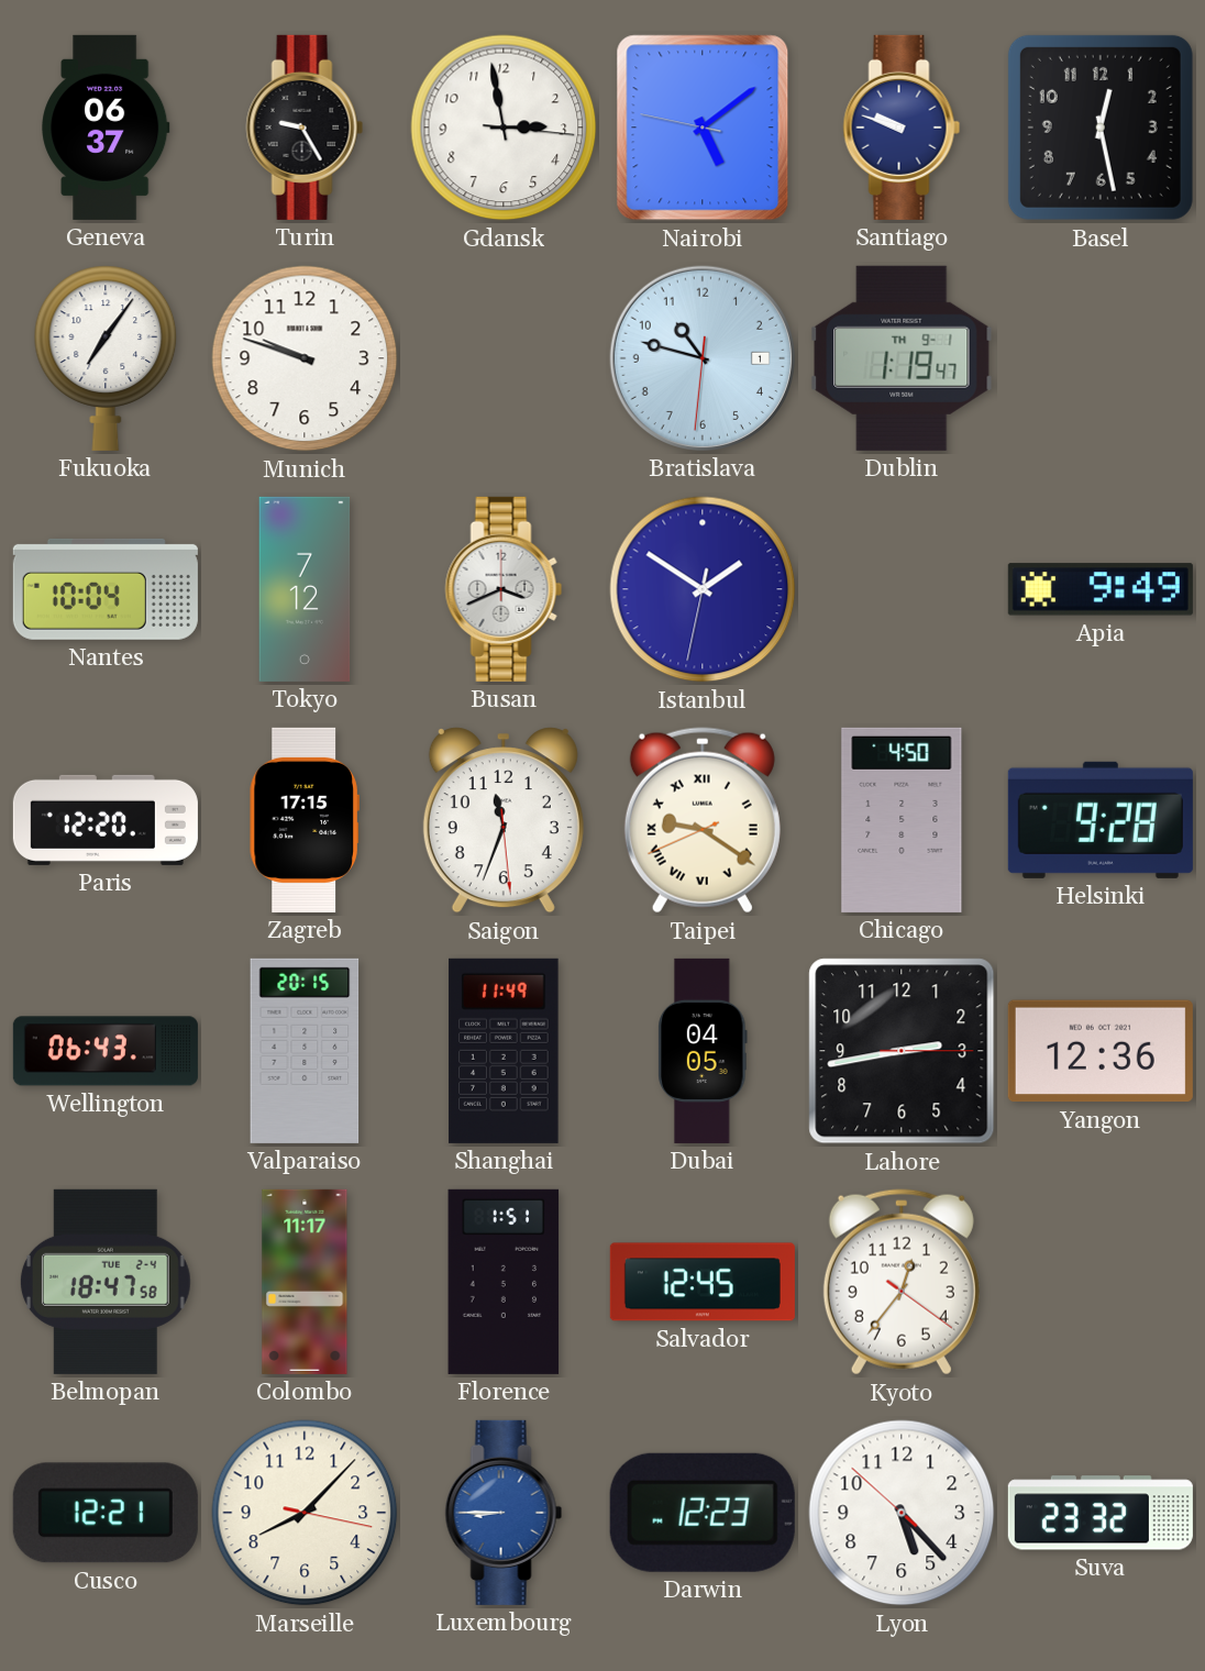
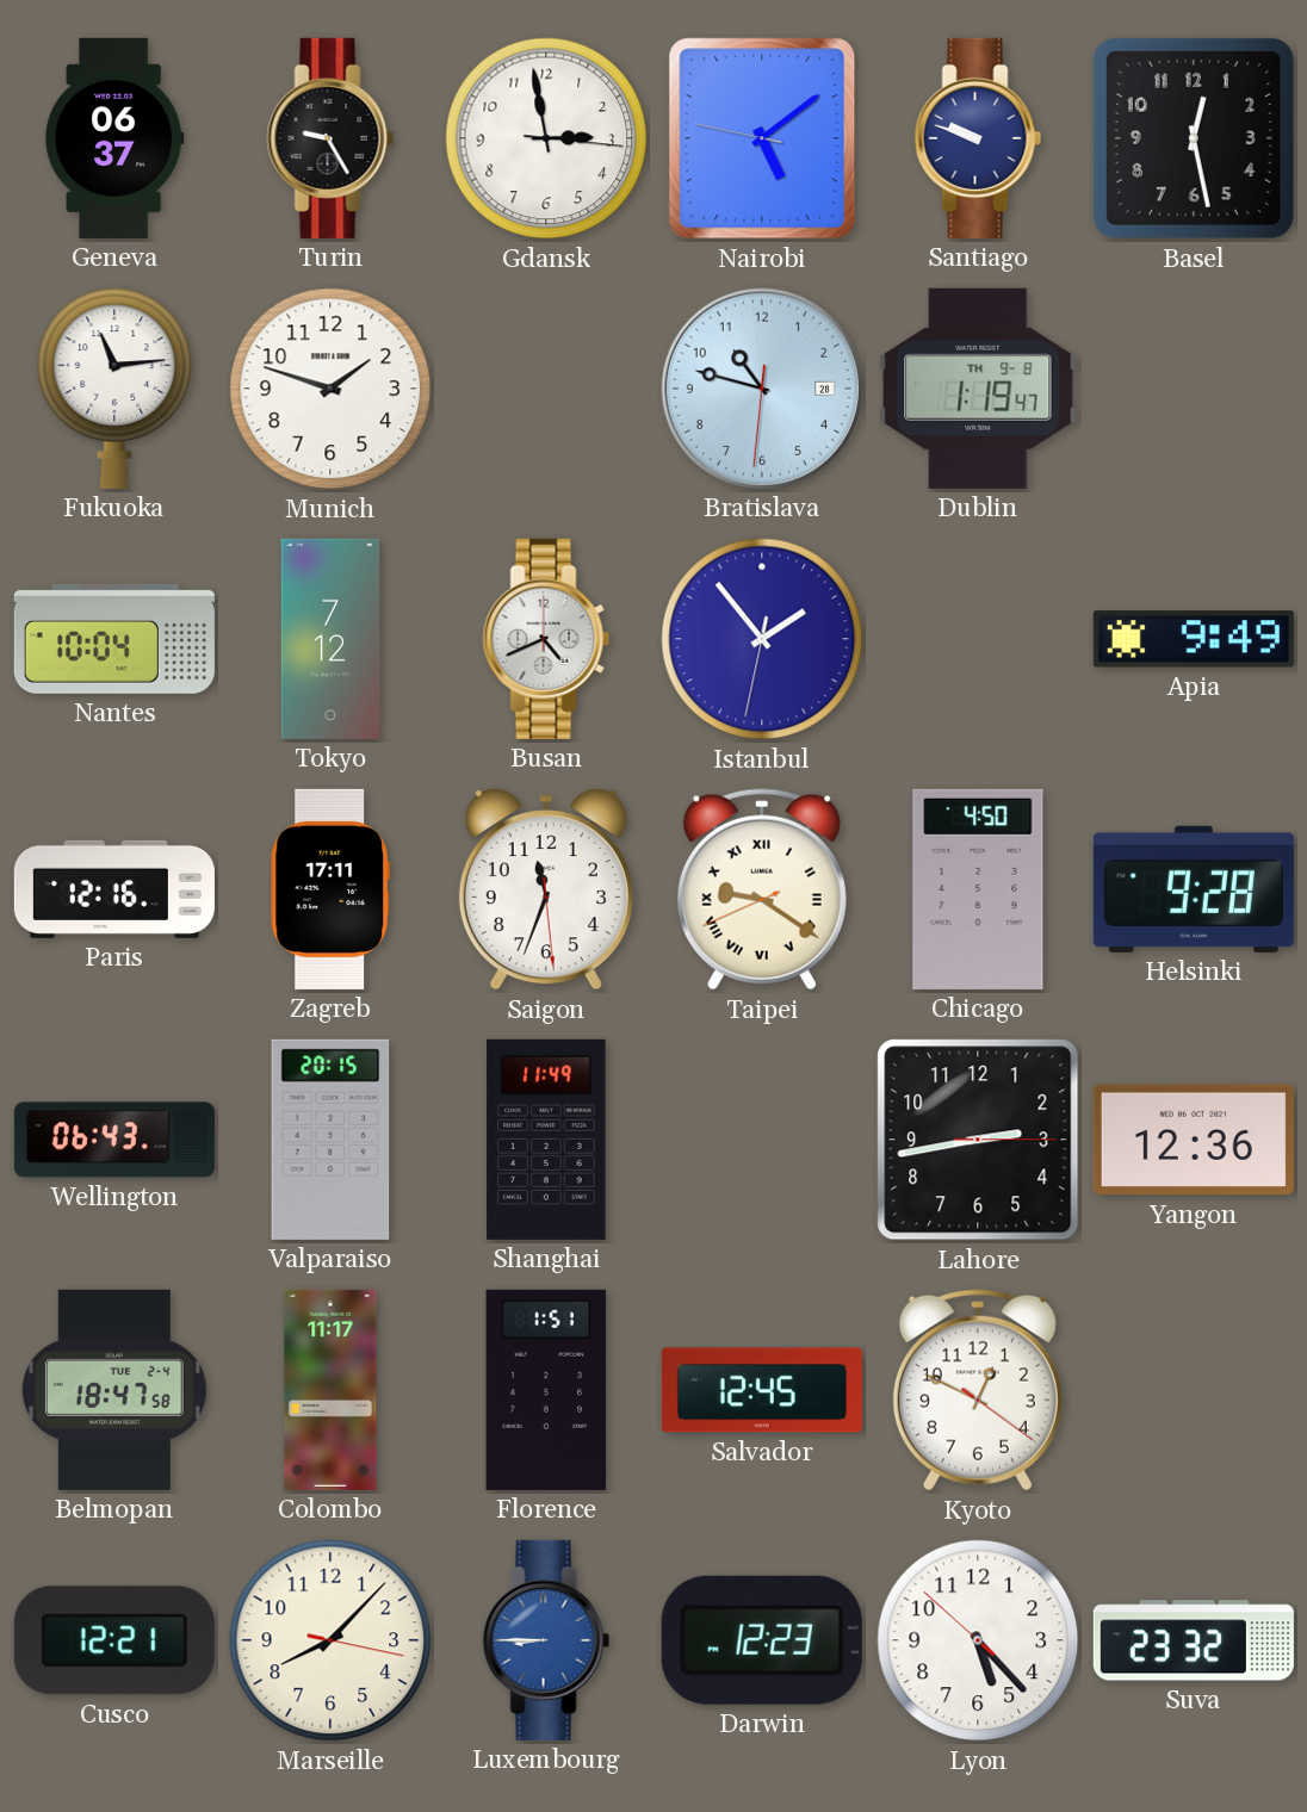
Fukuoka: 7:06 -> 11:14 (114, 389)
Munich: 9:48 -> 1:48 (330, 389)
Bratislava date: 1 -> 28 (762, 389)
Dublin date: TH 9-1 -> TH 9-8 (978, 389)
Busan: 3:41 -> 4:41 (546, 639)
Istanbul: 1:50 -> 1:53 (762, 639)
Paris: 12:20 -> 12:16 (114, 889)
Zagreb: 17:15 -> 17:11 (330, 889)
Dubai: 04:05 -> none (703, 1051)
Kyoto: 12:36 -> 12:49 (978, 1390)
